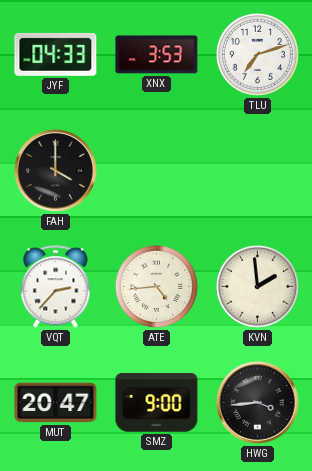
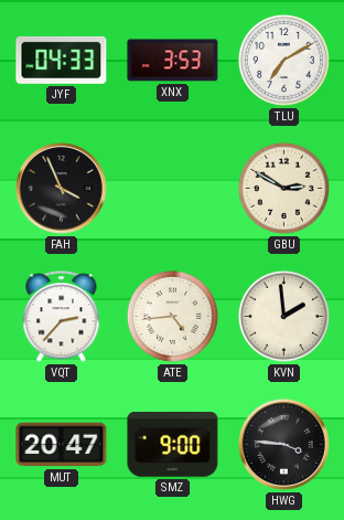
TLU: 7:12 -> 7:10 (283, 60)
FAH: 4:00 -> 3:56 (61, 188)
GBU: none -> 2:50 (283, 188)
HWG: 3:44 -> 3:46 (283, 444)
